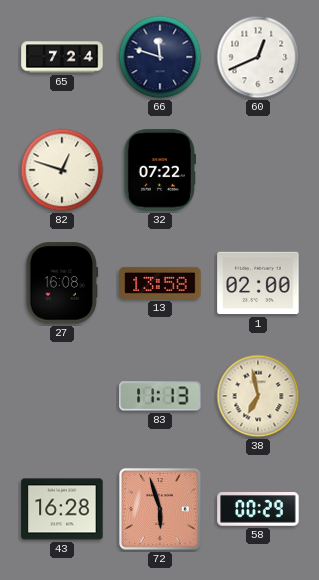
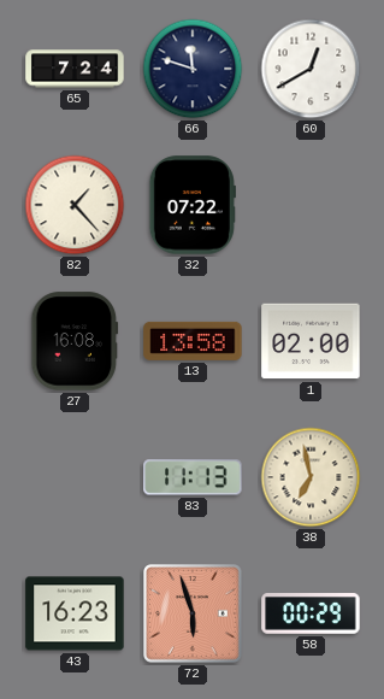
60: 12:41 -> 12:40 (311, 69)
82: 12:48 -> 1:23 (75, 205)
43: 16:28 -> 16:23 (75, 613)
